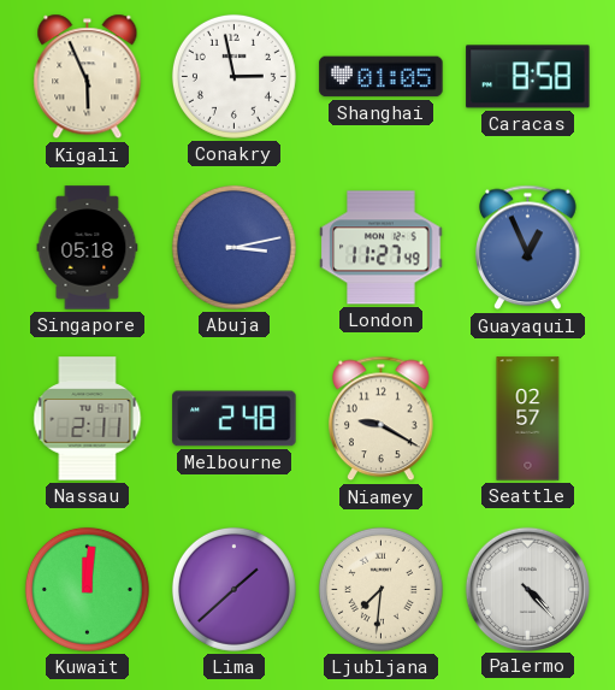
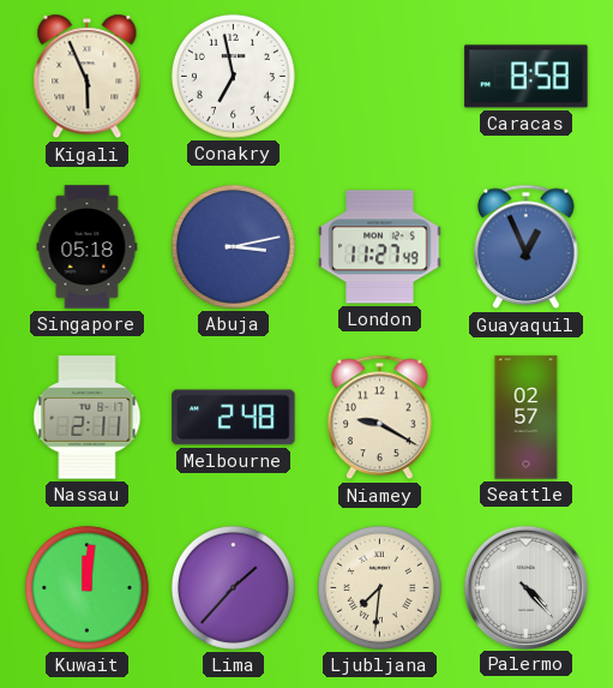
Conakry: 2:58 -> 6:58 (233, 76)
Shanghai: 01:05 -> none (382, 77)
Lima: 1:38 -> 1:37 (233, 587)
